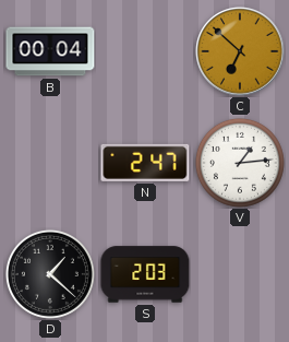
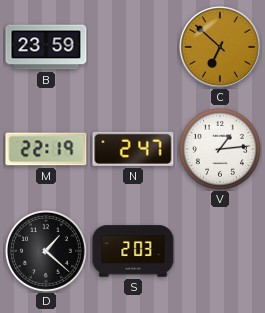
B: 00:04 -> 23:59 (46, 47)
M: none -> 22:19 (46, 149)
